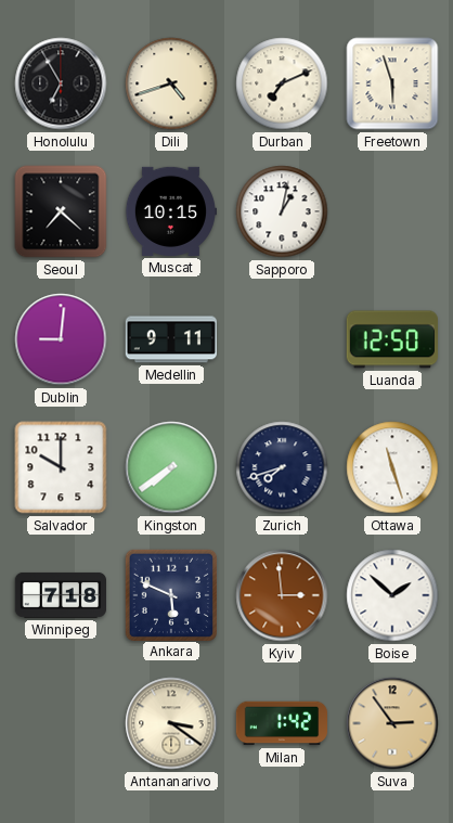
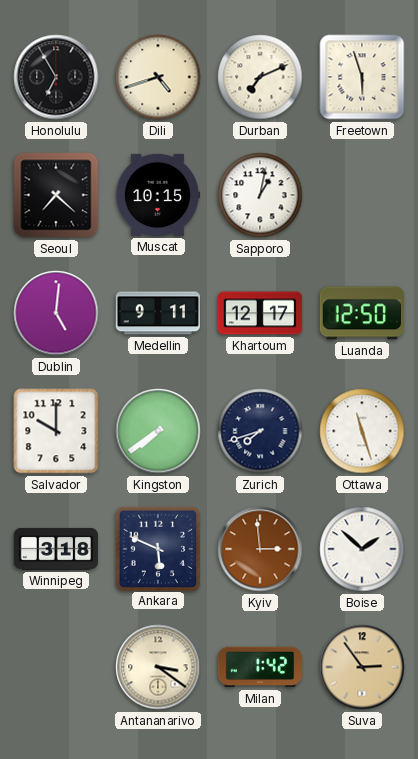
Dublin: 9:01 -> 5:01 (56, 313)
Khartoum: none -> 12:17 (260, 313)
Winnipeg: 7:18 -> 3:18 (56, 549)
